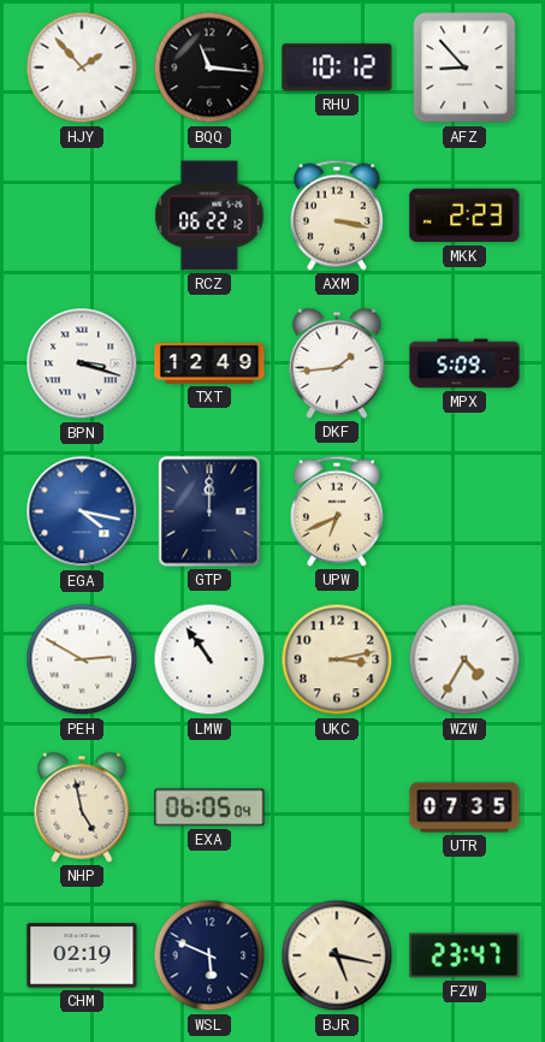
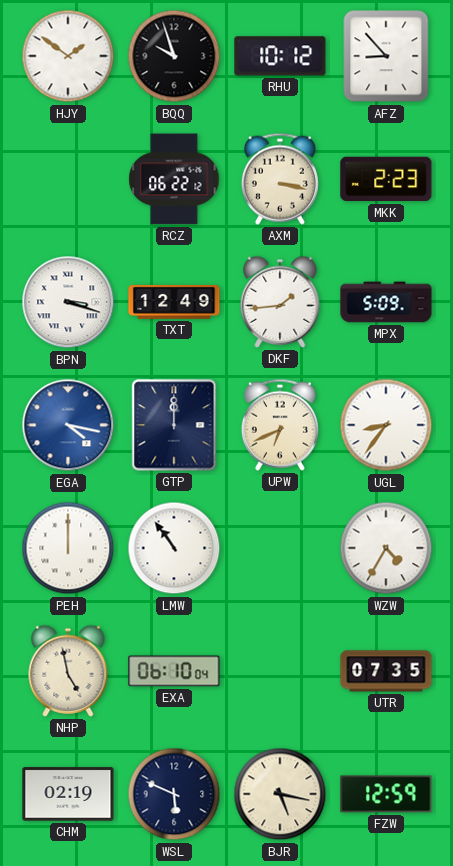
HJY: 1:53 -> 1:51 (68, 56)
BQQ: 11:16 -> 9:57 (174, 56)
UGL: none -> 8:36 (386, 425)
PEH: 2:50 -> 12:00 (68, 548)
UKC: 3:13 -> none (337, 659)
EXA: 06:05 -> 06:10 (174, 671)
FZW: 23:47 -> 12:59 (386, 794)
